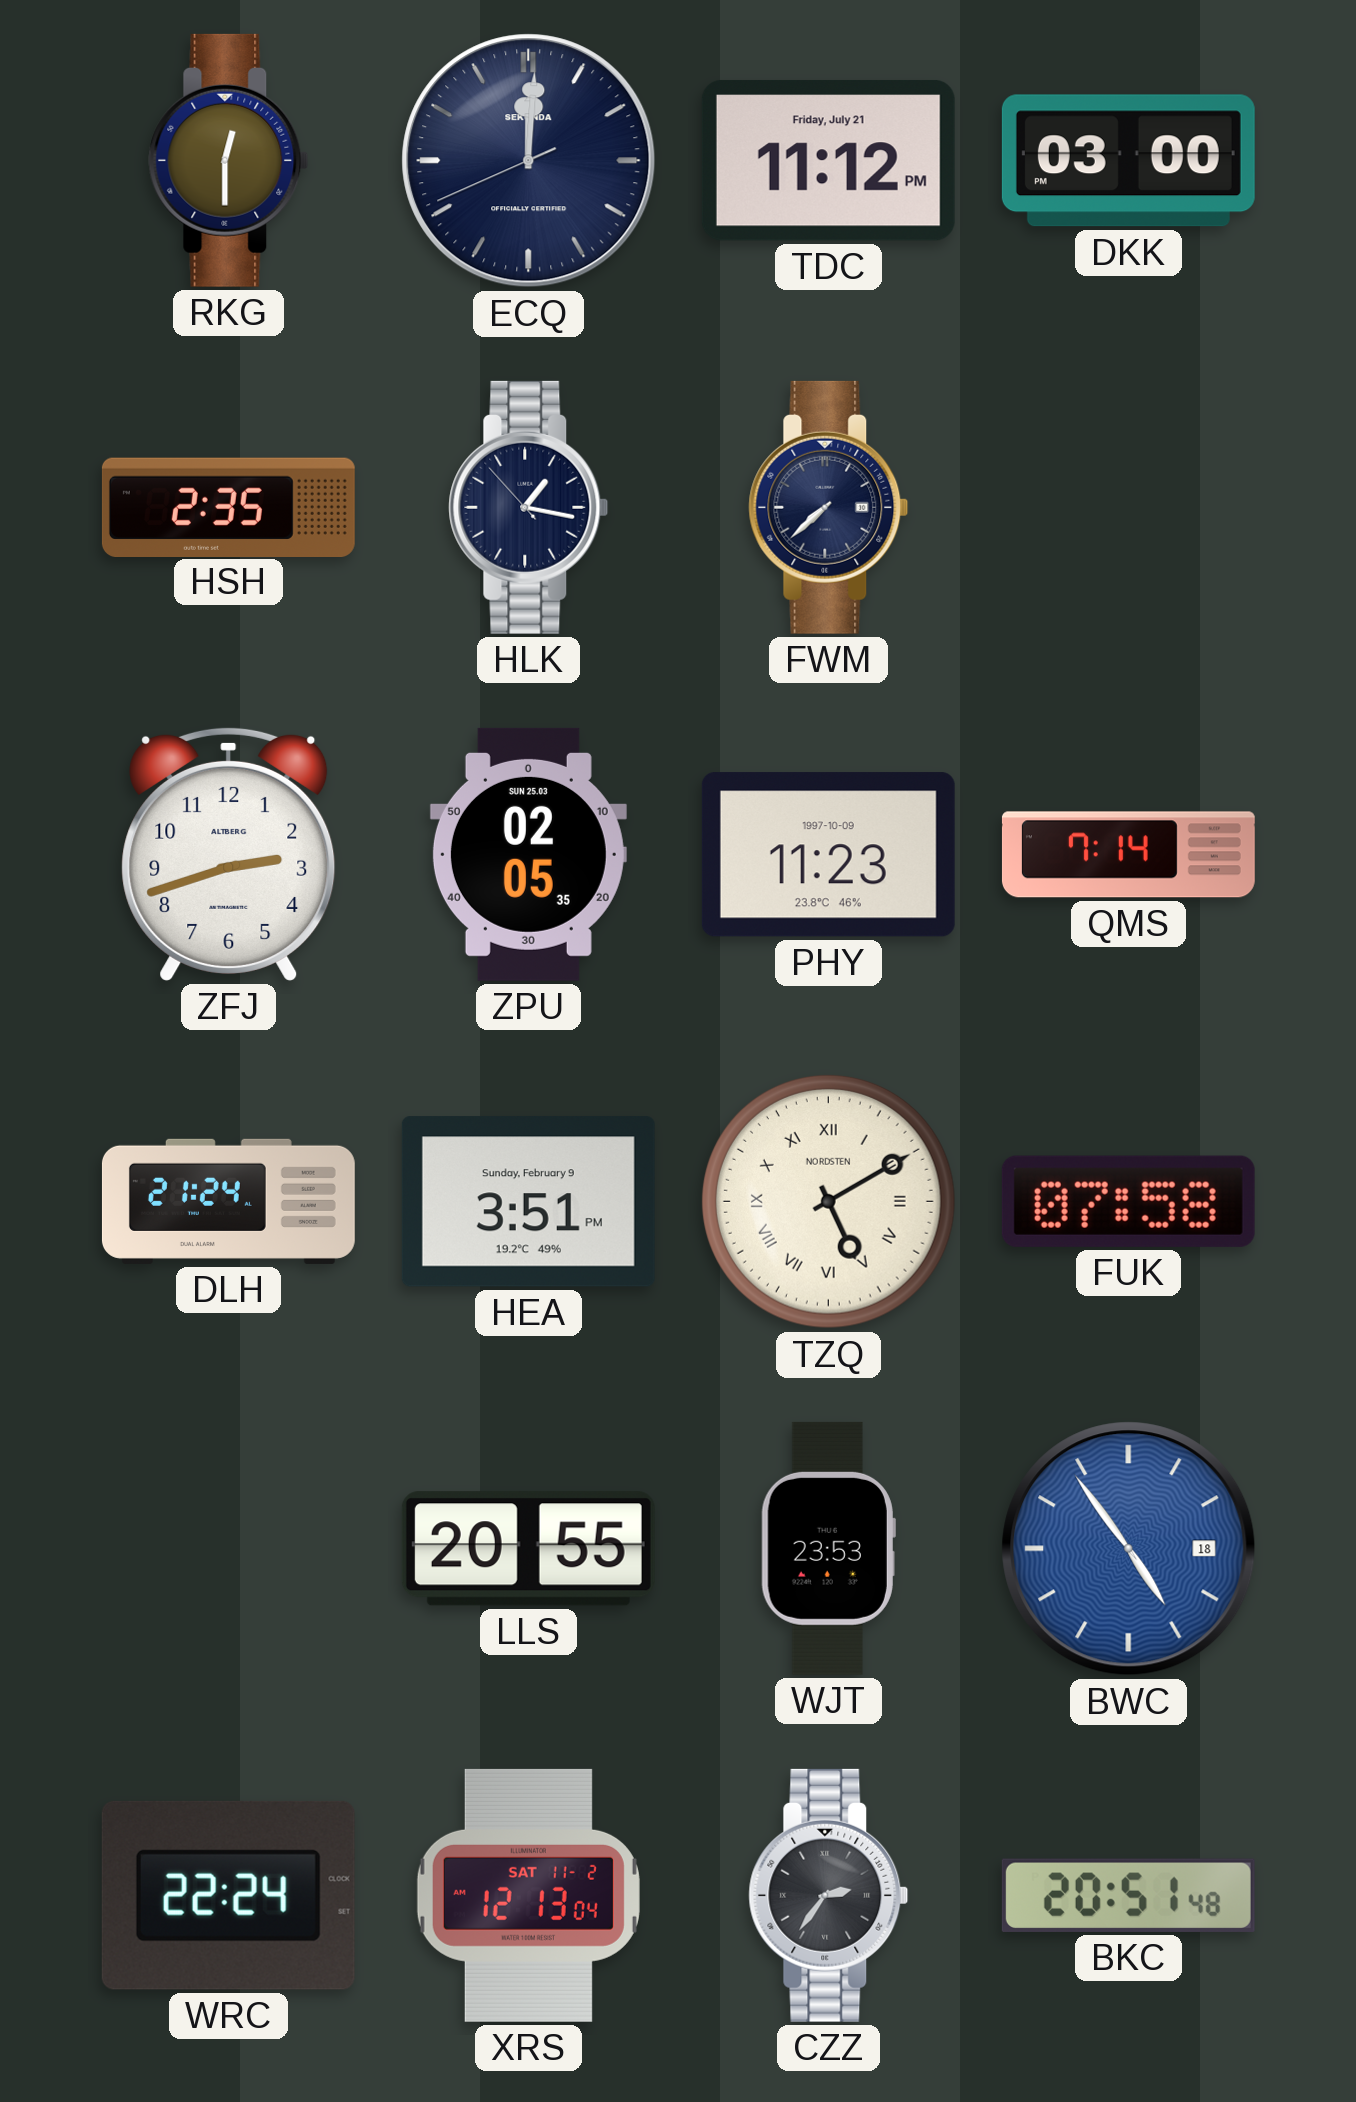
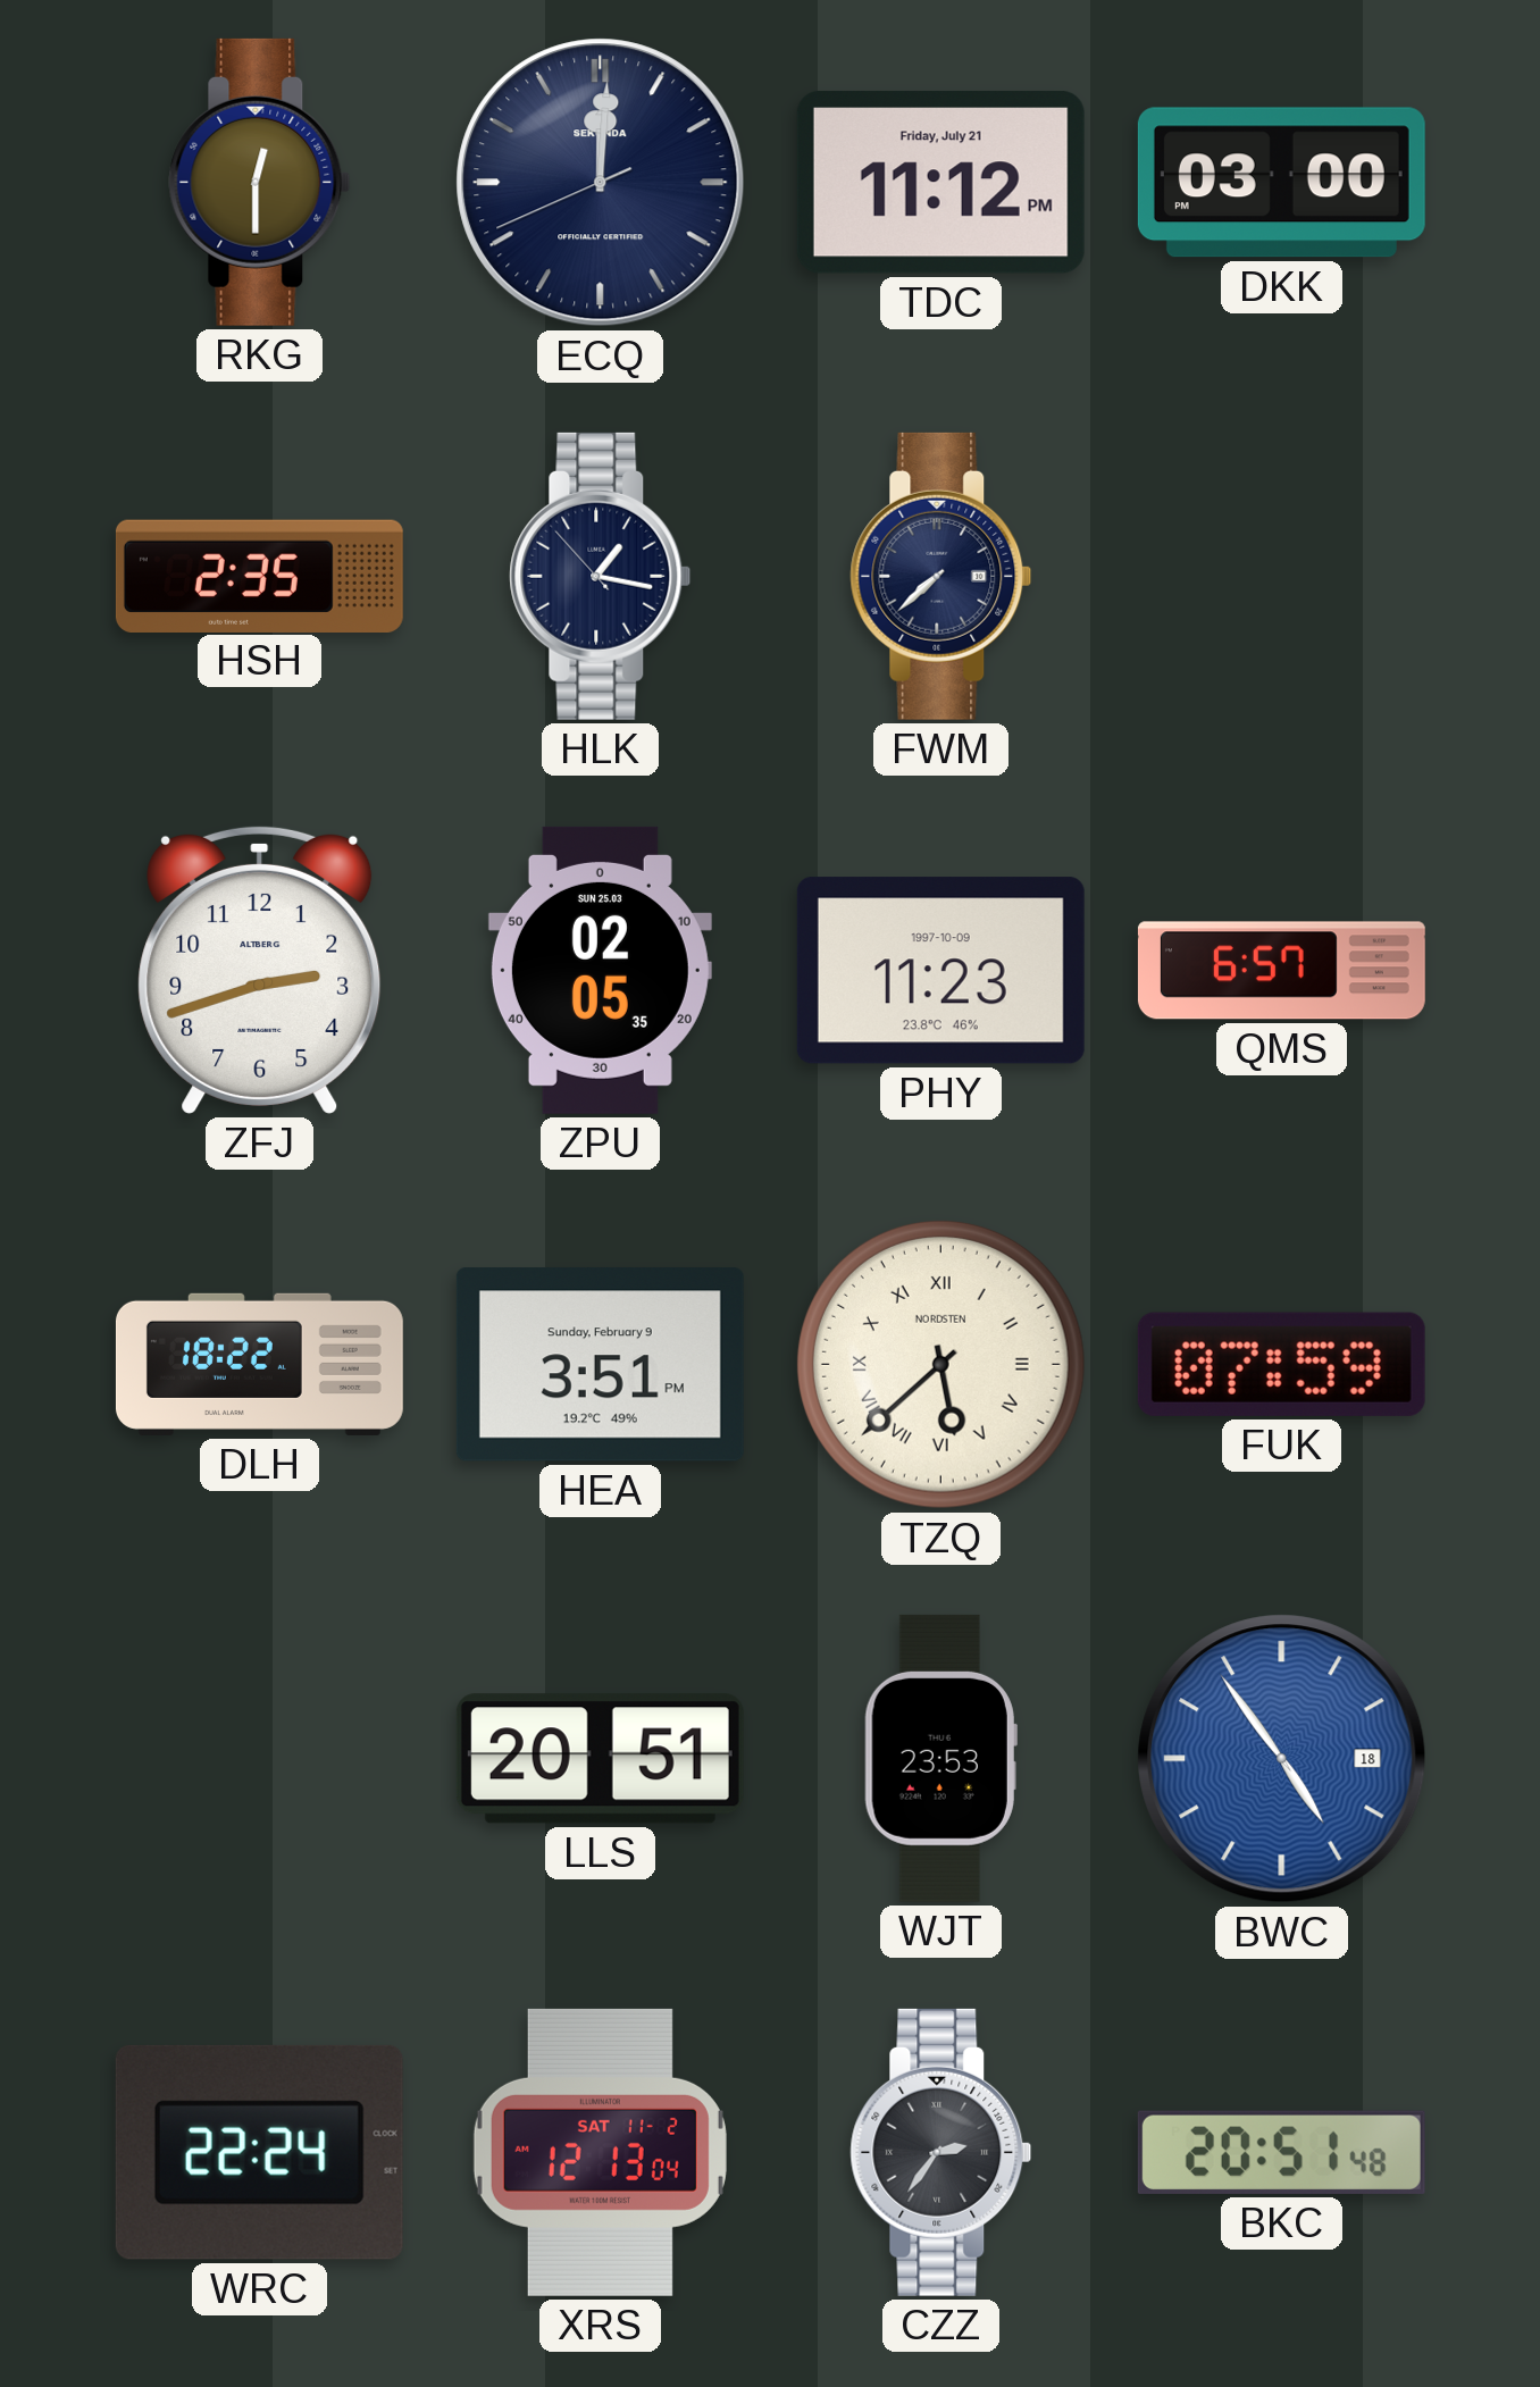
QMS: 7:14 -> 6:57 (1281, 971)
DLH: 21:24 -> 18:22 (259, 1364)
TZQ: 5:10 -> 5:38 (940, 1364)
FUK: 07:58 -> 07:59 (1281, 1364)
LLS: 20:55 -> 20:51 (600, 1759)
